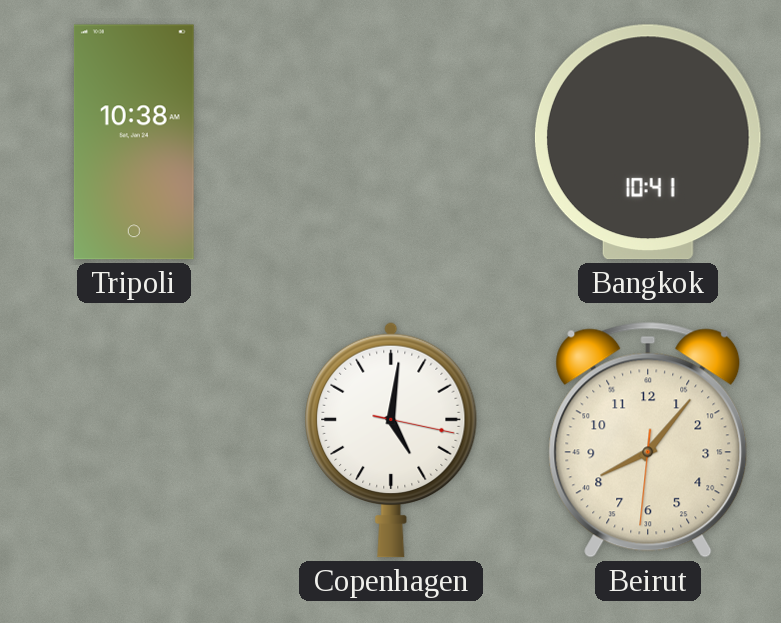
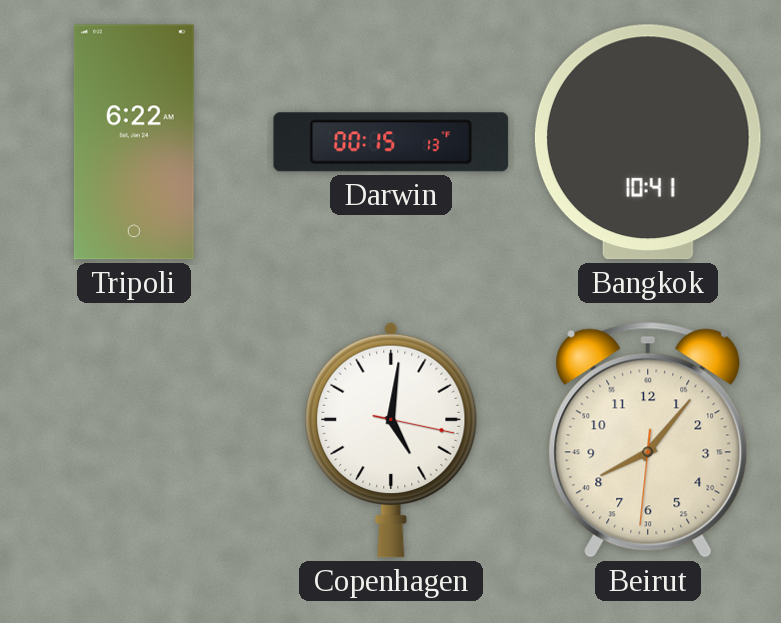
Tripoli: 10:38 -> 6:22 (134, 142)
Darwin: none -> 00:15 (391, 142)
